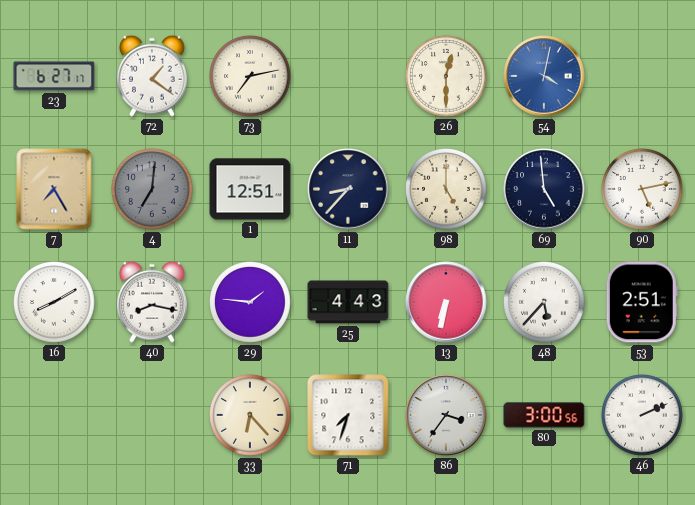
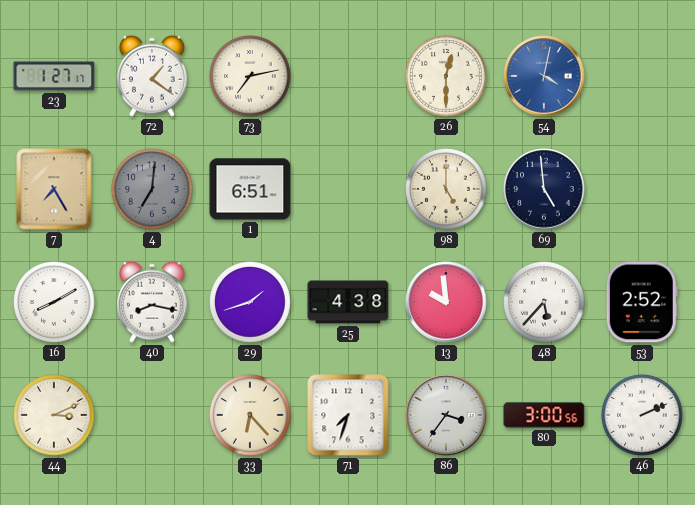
23: 6:27 -> 1:27 (54, 76)
1: 12:51 -> 6:51 (250, 189)
11: 8:37 -> none (348, 189)
90: 5:13 -> none (642, 189)
29: 1:46 -> 1:42 (250, 302)
25: 4:43 -> 4:38 (348, 302)
13: 6:32 -> 9:59 (446, 302)
53: 2:51 -> 2:52 (642, 302)
44: none -> 3:11 (54, 415)
